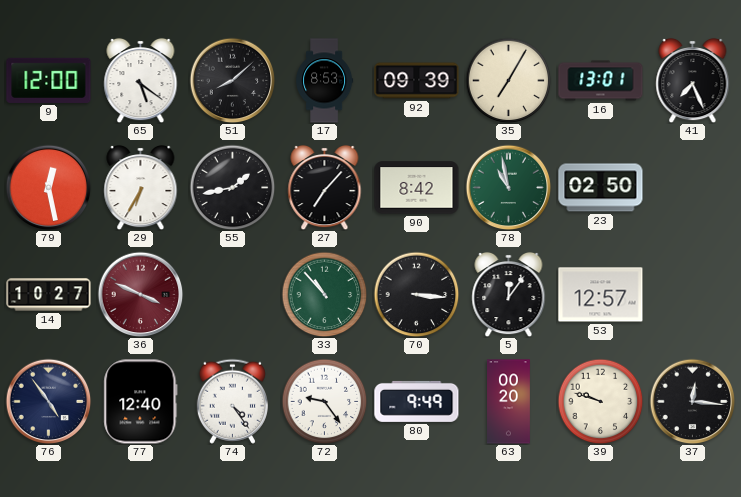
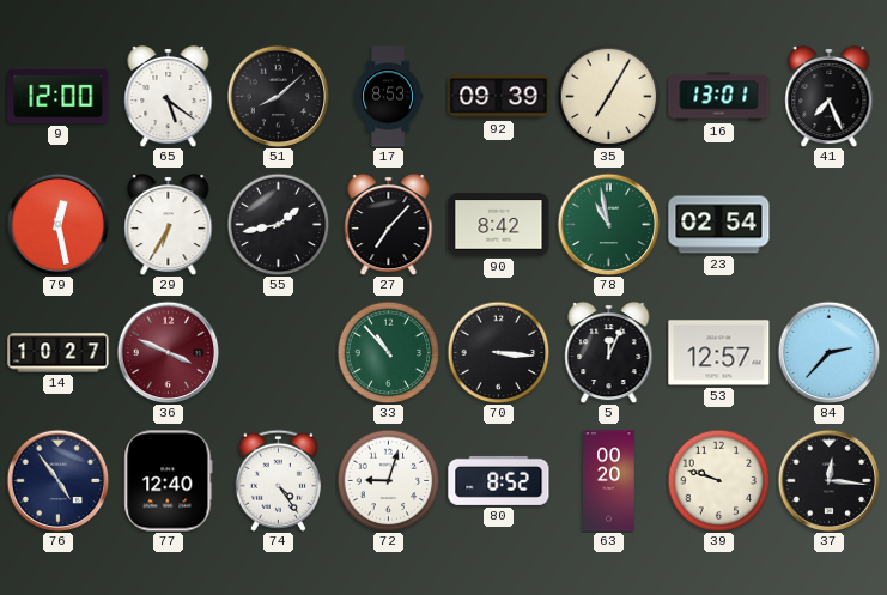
23: 02:50 -> 02:54 (719, 225)
5: 12:06 -> 12:04 (609, 352)
84: none -> 2:37 (828, 352)
72: 9:24 -> 9:03 (388, 480)
80: 9:49 -> 8:52 (499, 480)
